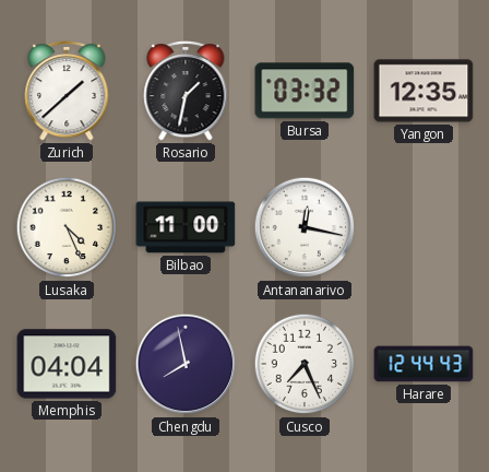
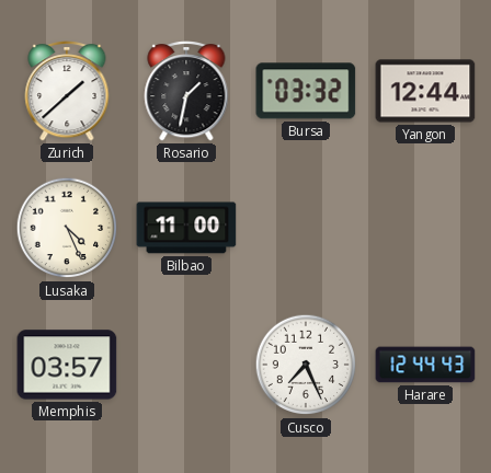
Yangon: 12:35 -> 12:44 (425, 91)
Antananarivo: 12:17 -> none (305, 227)
Memphis: 04:04 -> 03:57 (67, 365)
Chengdu: 7:58 -> none (186, 364)
